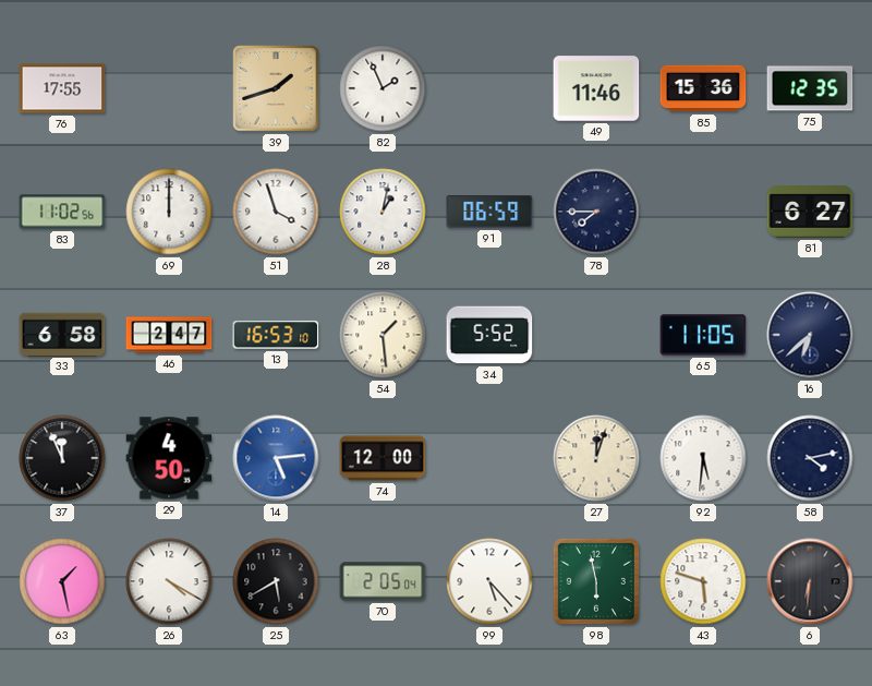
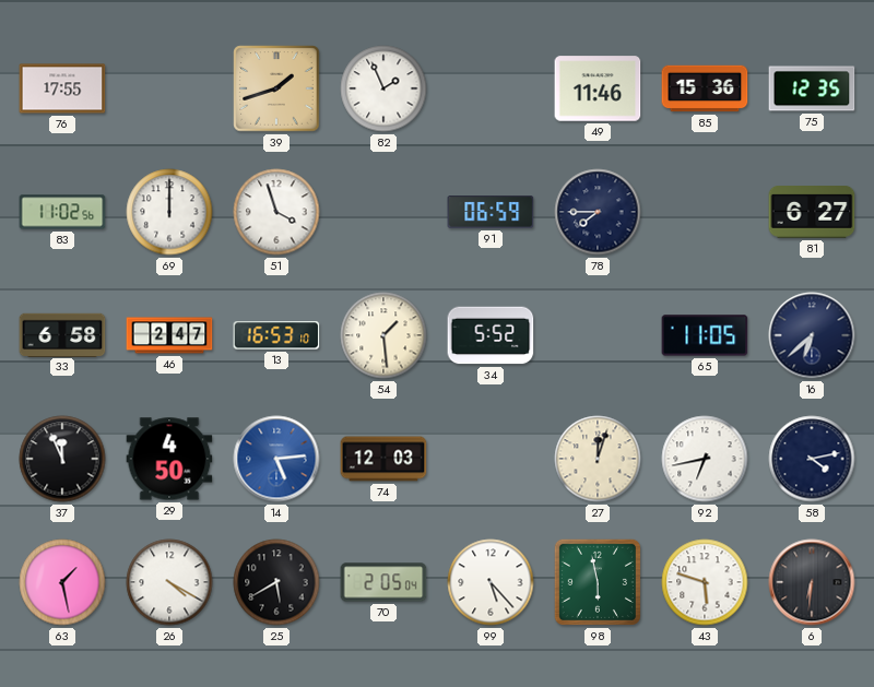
28: 1:02 -> none (383, 212)
74: 12:00 -> 12:03 (383, 459)
92: 5:31 -> 6:43 (705, 459)
